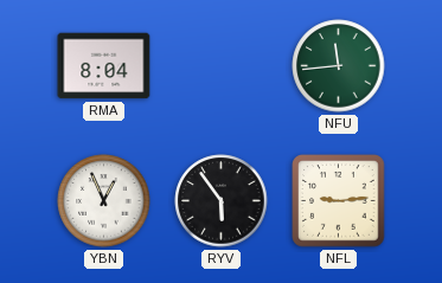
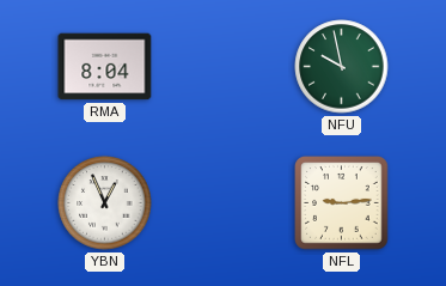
NFU: 11:44 -> 9:58 (342, 67)
RYV: 5:54 -> none (222, 201)
